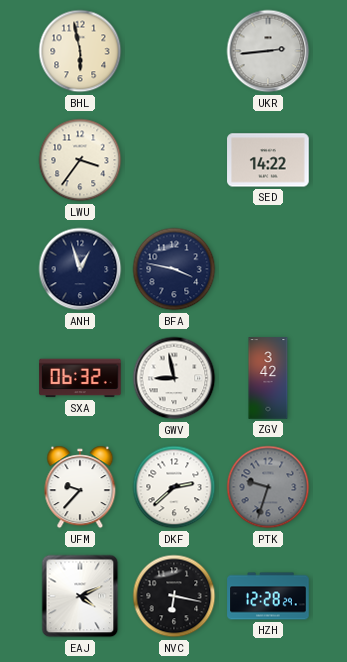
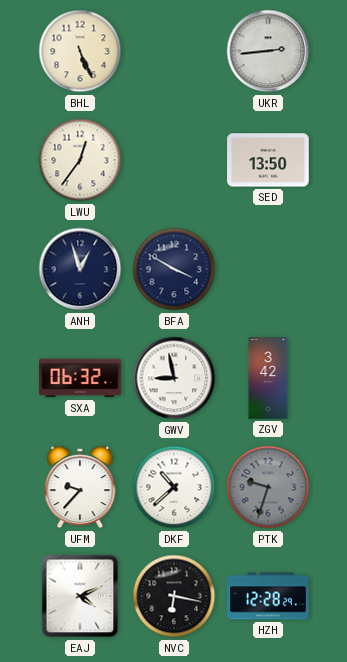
BHL: 5:58 -> 5:26 (80, 51)
LWU: 3:36 -> 12:36 (80, 160)
SED: 14:22 -> 13:50 (268, 160)
BFA: 3:47 -> 3:50 (174, 269)
DKF: 2:38 -> 10:38 (174, 487)
